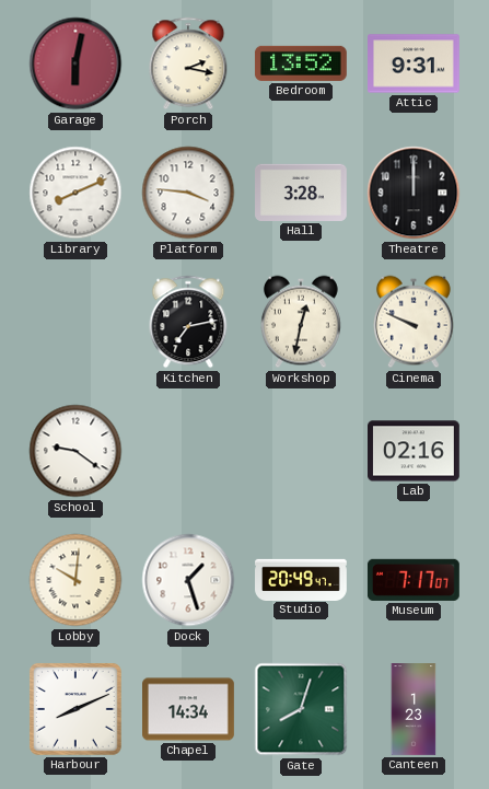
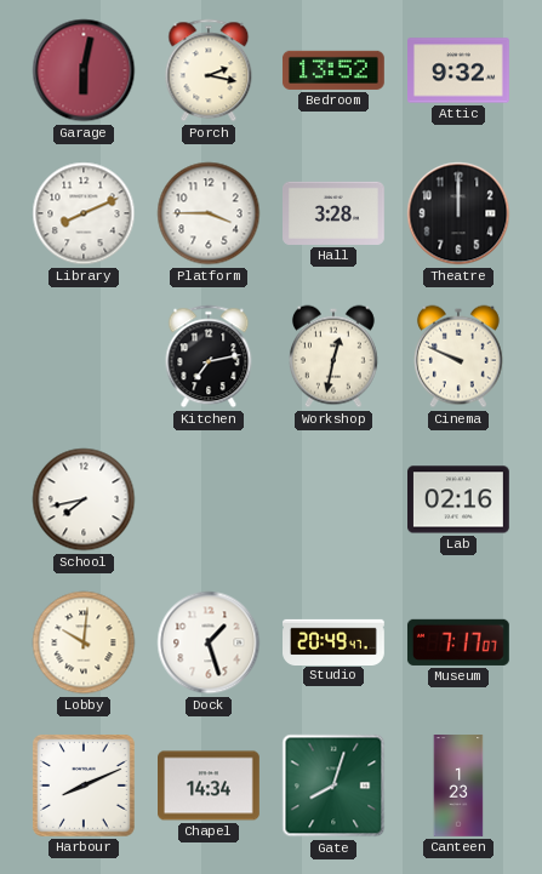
Attic: 9:31 -> 9:32 (460, 70)
Platform: 3:46 -> 3:45 (209, 213)
School: 9:21 -> 7:43 (84, 499)
